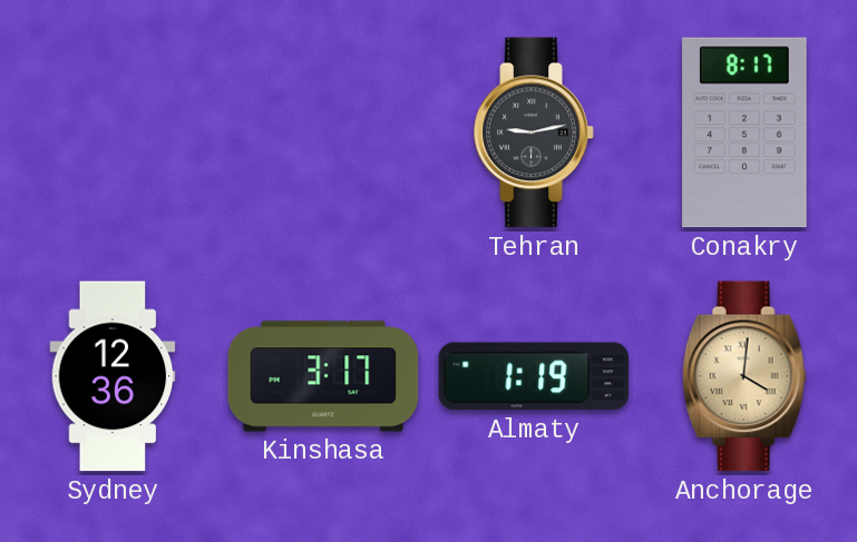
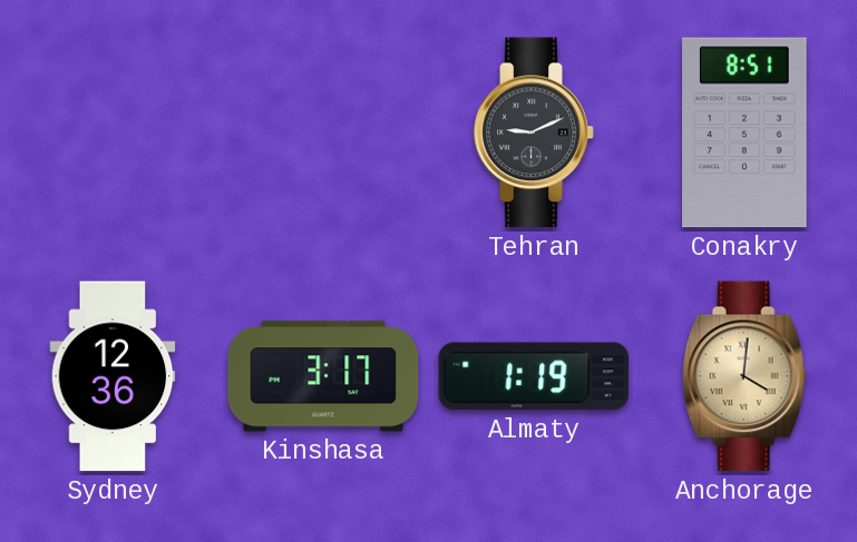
Tehran: 9:13 -> 9:11 (534, 132)
Conakry: 8:17 -> 8:51 (744, 132)
